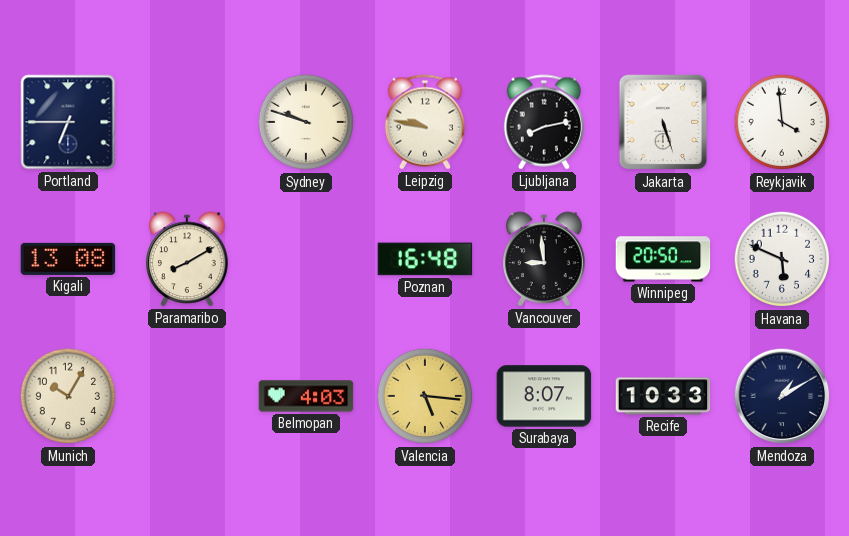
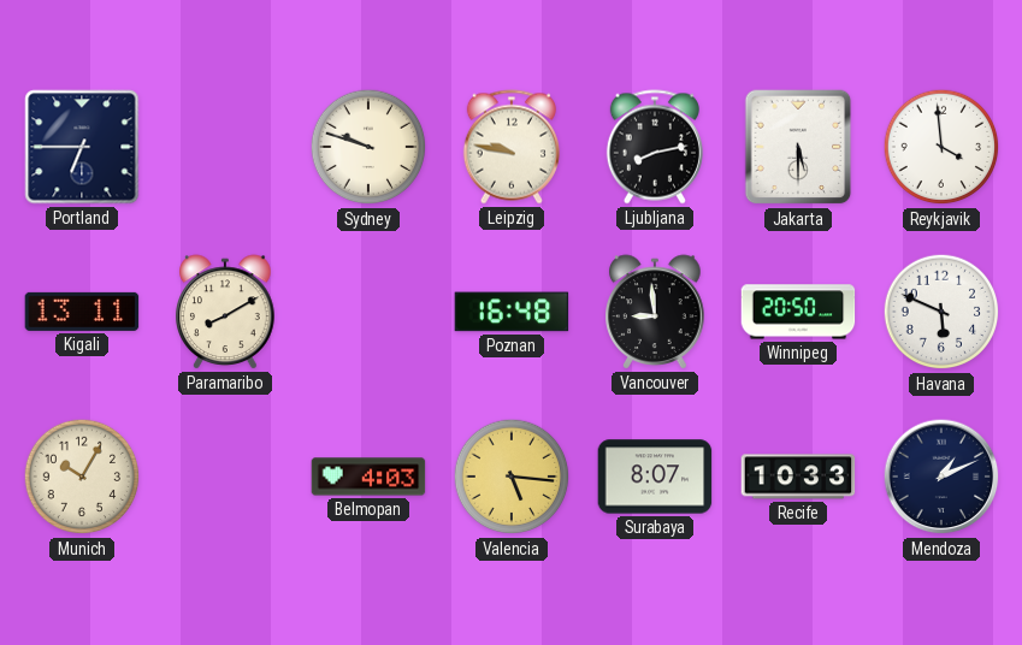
Jakarta: 5:27 -> 5:30 (798, 147)
Kigali: 13:08 -> 13:11 (82, 312)
Mendoza: 1:10 -> 1:11 (941, 477)
